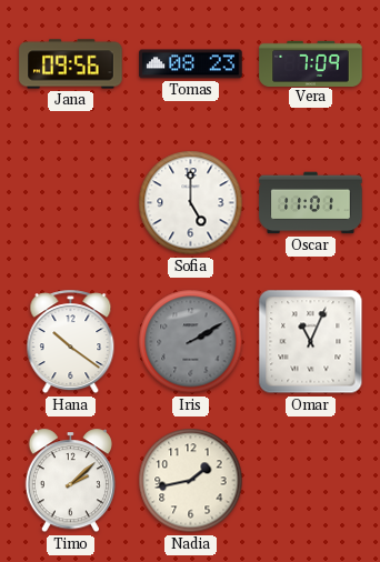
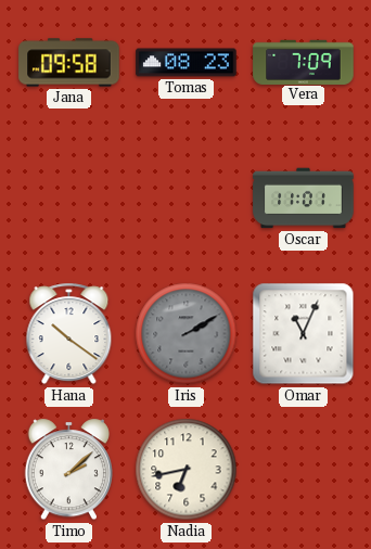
Jana: 09:56 -> 09:58 (69, 63)
Sofia: 5:00 -> none (191, 203)
Nadia: 1:43 -> 6:43 (187, 470)
